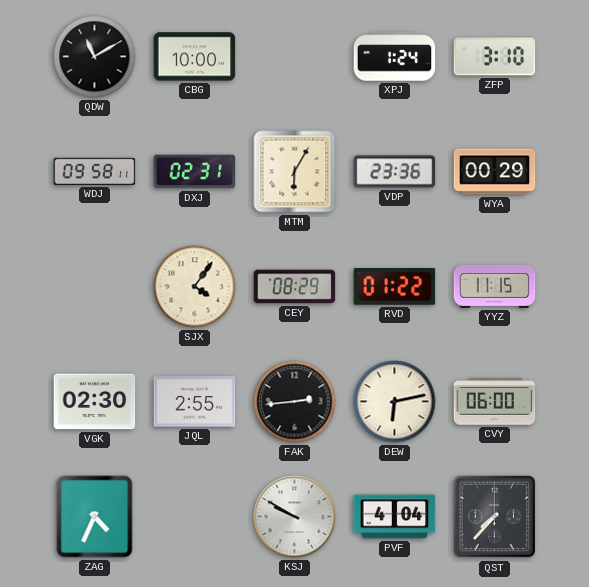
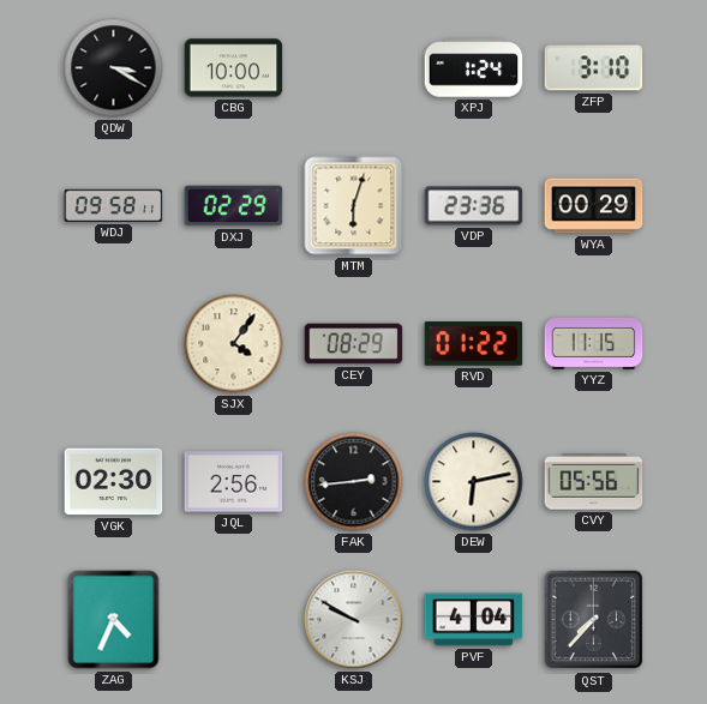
QDW: 11:10 -> 3:20 (114, 68)
DXJ: 02:31 -> 02:29 (234, 206)
MTM: 6:05 -> 6:03 (354, 206)
JQL: 2:55 -> 2:56 (234, 482)
CVY: 06:00 -> 05:56 (594, 482)
